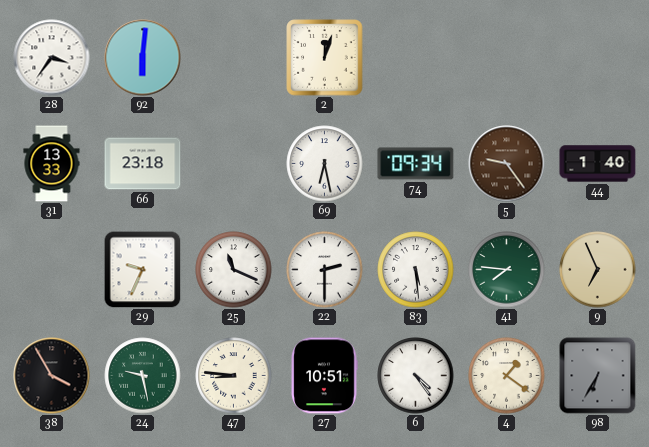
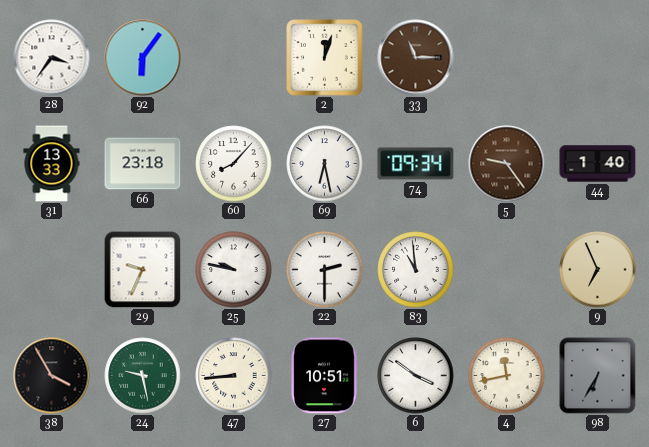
92: 6:01 -> 6:06 (143, 58)
33: none -> 11:15 (416, 58)
60: none -> 8:07 (234, 164)
25: 11:19 -> 9:47 (234, 270)
83: 5:29 -> 10:59 (416, 270)
41: 7:46 -> none (507, 270)
47: 8:46 -> 8:44 (234, 376)
6: 4:24 -> 3:51 (416, 376)
4: 1:21 -> 11:43 (507, 376)
